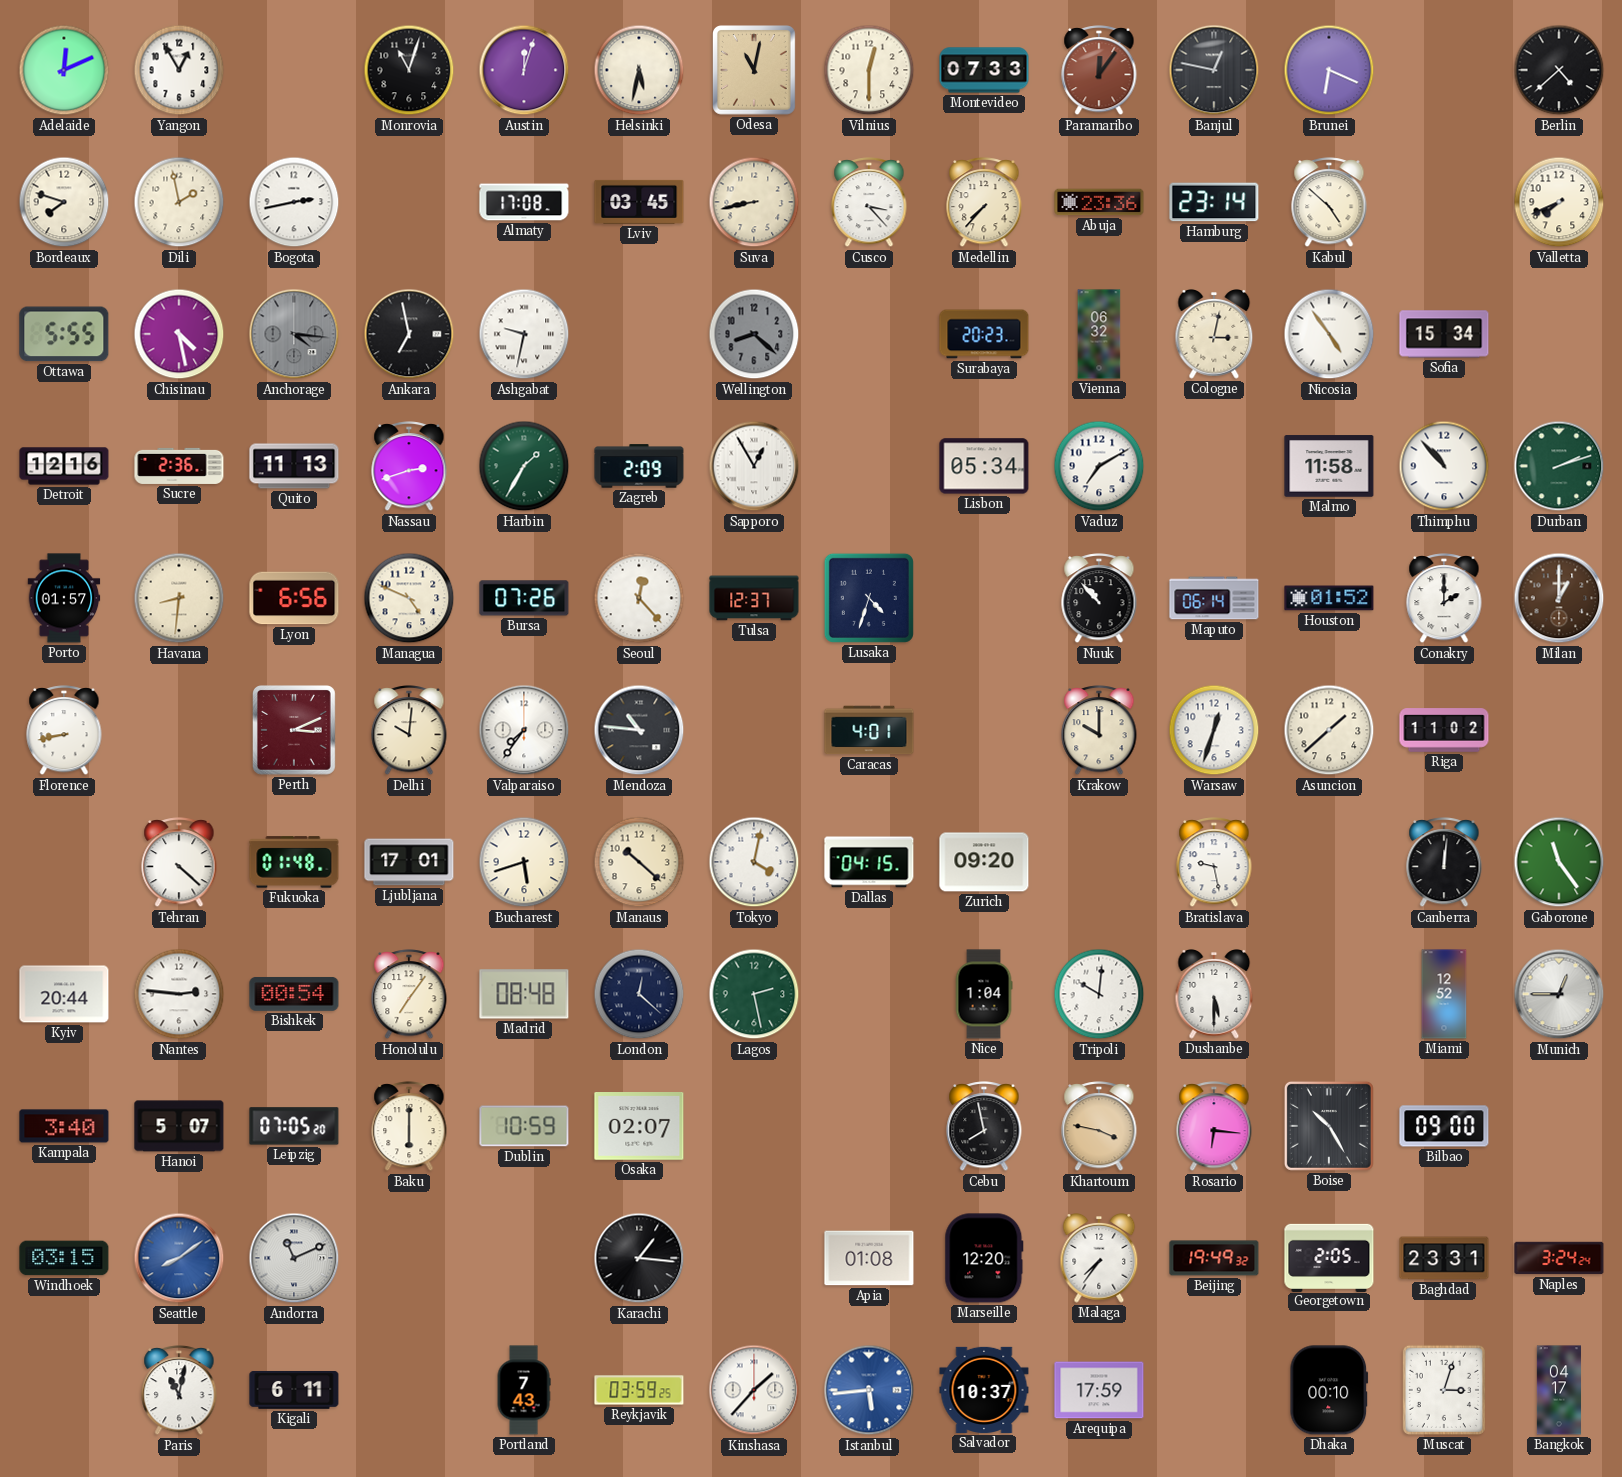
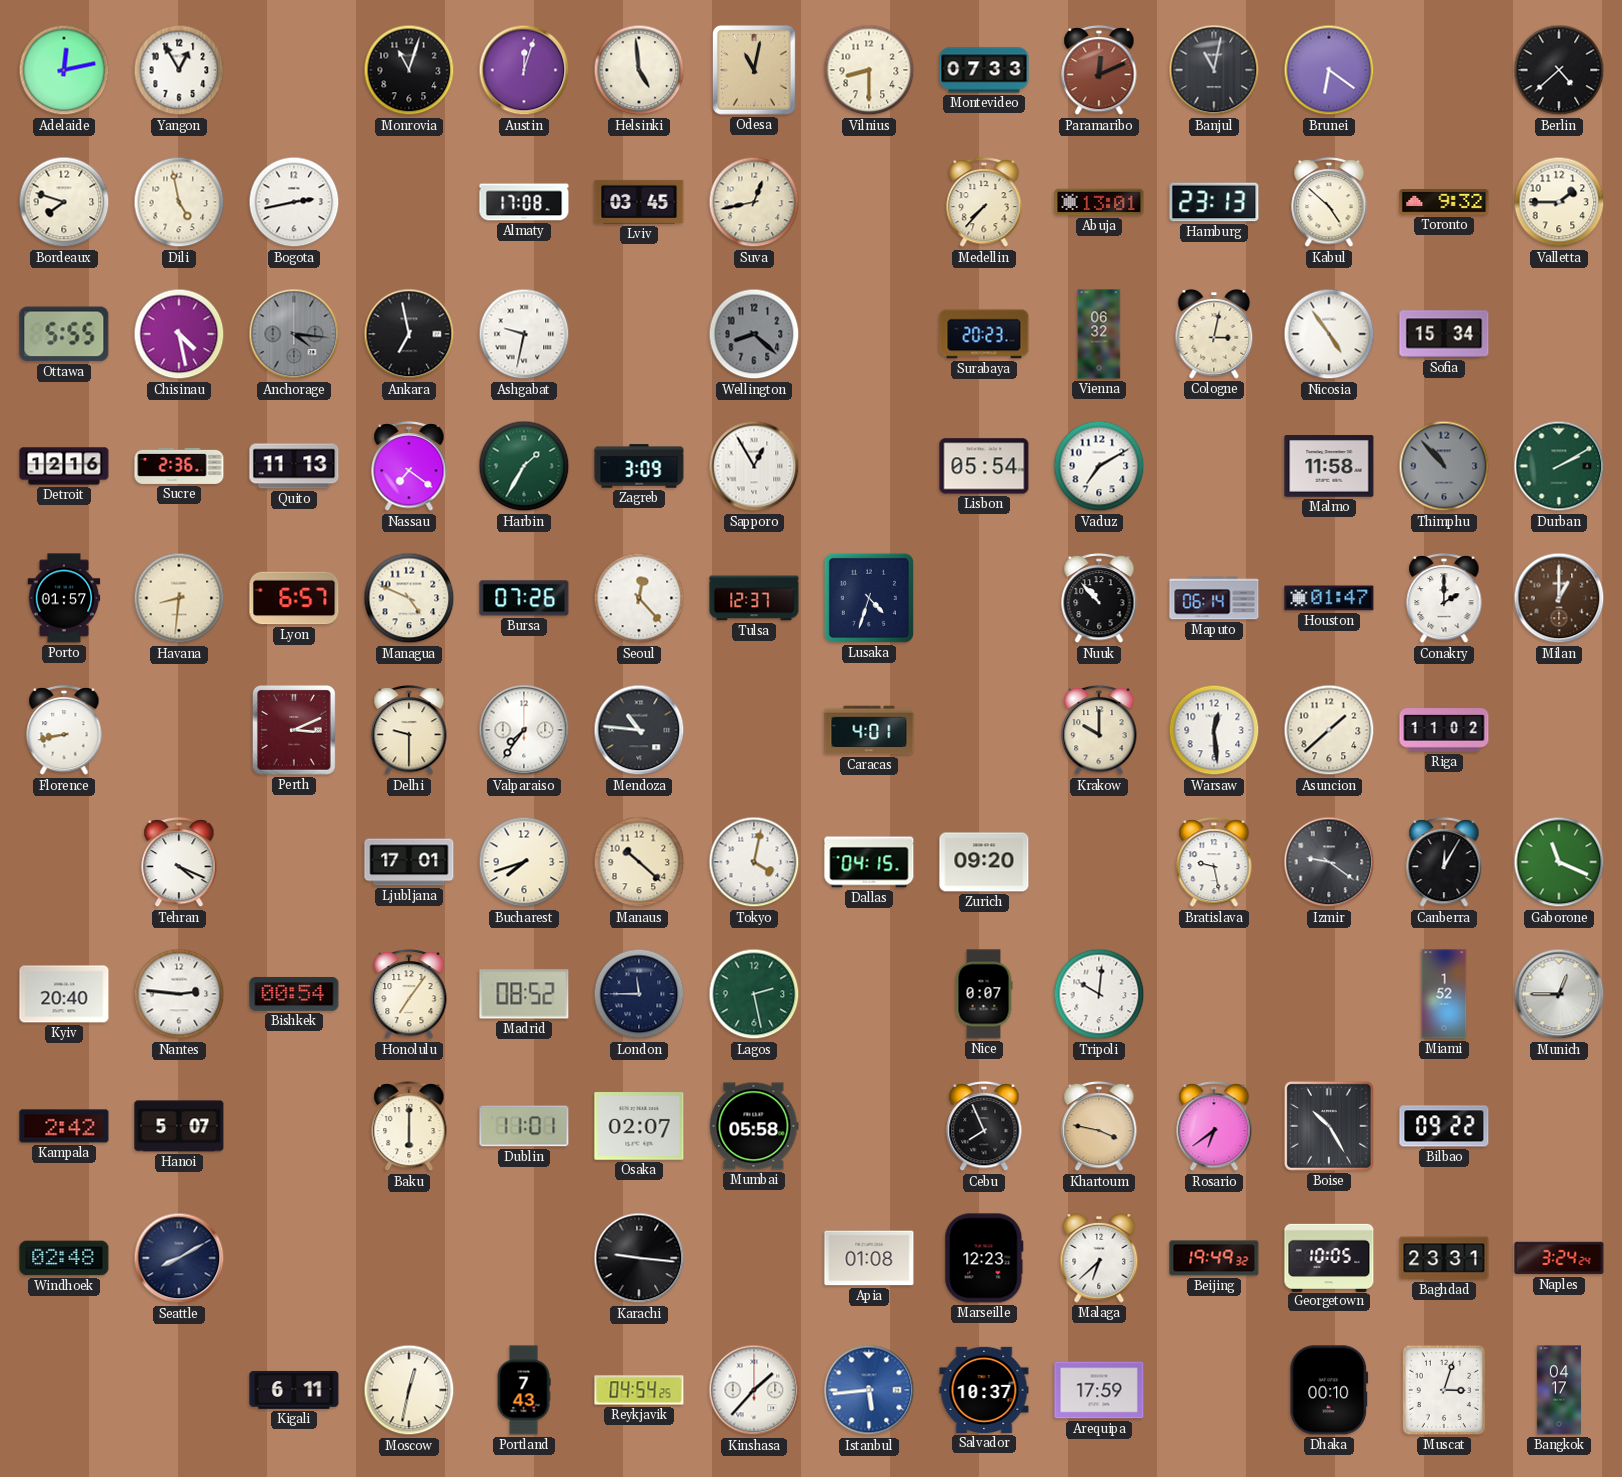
Adelaide: 12:11 -> 12:13 (64, 70)
Helsinki: 5:32 -> 4:59 (639, 70)
Vilnius: 12:30 -> 8:30 (869, 70)
Paramaribo: 12:06 -> 12:11 (1099, 71)
Banjul: 12:47 -> 11:02 (1214, 70)
Brunei: 6:19 -> 6:21 (1329, 70)
Dili: 1:58 -> 4:58 (179, 202)
Suva: 8:43 -> 12:43 (754, 202)
Cusco: 3:23 -> none (869, 203)
Abuja: 23:36 -> 13:01 (1099, 202)
Hamburg: 23:14 -> 23:13 (1214, 202)
Toronto: none -> 9:32 (1444, 202)
Valletta: 7:41 -> 1:45 (1559, 202)
Nassau: 2:42 -> 7:21 (409, 467)
Zagreb: 2:09 -> 3:09 (639, 466)
Lisbon: 05:34 -> 05:54 (984, 466)
Thimphu dial: white -> grey (1444, 466)
Durban: 2:12 -> 2:10 (1559, 466)
Lyon: 6:56 -> 6:57 (294, 598)
Houston: 01:52 -> 01:47 (1329, 598)
Delhi: 10:01 -> 9:30 (409, 731)
Warsaw: 12:33 -> 12:29 (1214, 730)
Tehran: 4:22 -> 4:19 (179, 863)
Fukuoka: 01:48 -> none (294, 862)
Bucharest: 5:42 -> 7:42 (524, 862)
Izmir: none -> 9:21 (1329, 862)
Canberra: 12:01 -> 12:05 (1444, 863)
Gaborone: 11:24 -> 11:19 (1559, 862)
Kyiv: 20:44 -> 20:40 (64, 994)
Madrid: 08:48 -> 08:52 (524, 994)
London: 12:22 -> 11:45 (639, 994)
Nice: 1:04 -> 0:07 (984, 994)
Dushanbe: 5:30 -> none (1214, 995)
Miami: 12:52 -> 1:52 (1444, 994)
Kampala: 3:40 -> 2:42 (64, 1126)
Leipzig: 07:05 -> none (294, 1126)
Dublin: 10:59 -> 11:01 (524, 1126)
Mumbai: none -> 05:58 (754, 1126)
Cebu: 7:58 -> 7:56 (984, 1127)
Rosario: 6:16 -> 6:39 (1214, 1127)
Bilbao: 09:00 -> 09:22 (1444, 1126)
Windhoek: 03:15 -> 02:48 (64, 1258)
Seattle: 8:09 -> 8:10 (179, 1258)
Seattle dial: blue -> navy (179, 1258)
Andorra: 11:11 -> none (294, 1258)
Karachi: 1:16 -> 9:16 (639, 1258)
Marseille: 12:20 -> 12:23 (984, 1258)
Malaga: 7:36 -> 6:38 (1099, 1259)
Georgetown: 2:05 -> 10:05 (1329, 1257)
Paris: 11:02 -> none (179, 1391)
Moscow: none -> 12:32 (409, 1390)
Reykjavik: 03:59 -> 04:54 (639, 1390)
